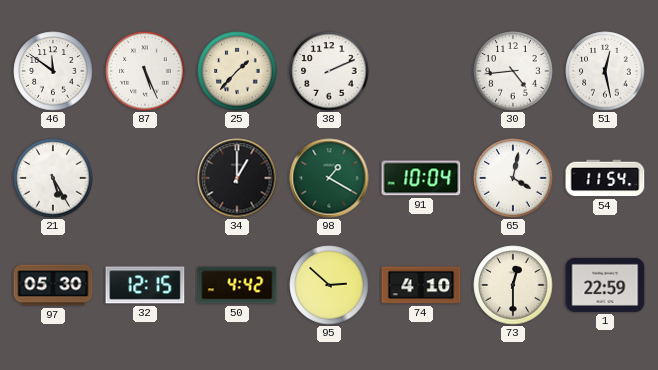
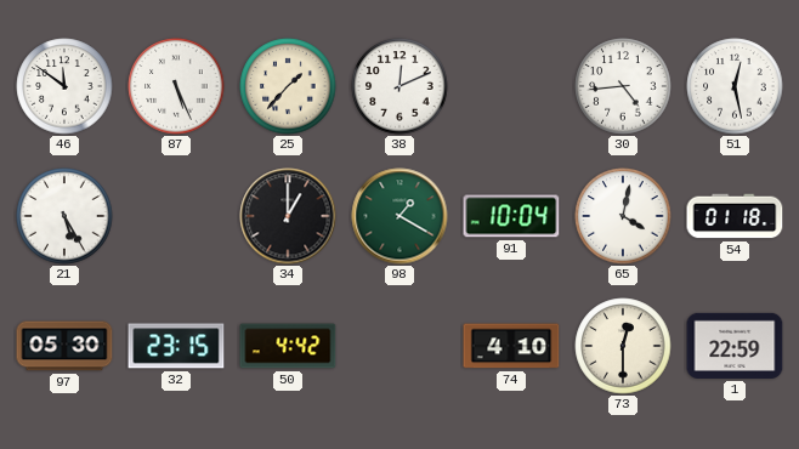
38: 2:11 -> 12:11 (399, 86)
54: 11:54 -> 01:18 (735, 216)
32: 12:15 -> 23:15 (176, 346)
95: 2:52 -> none (329, 285)
